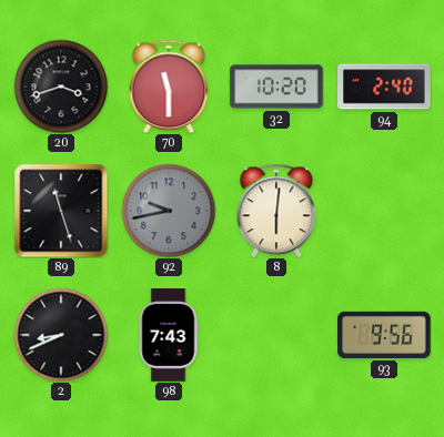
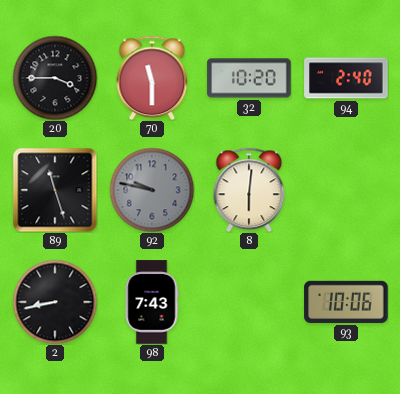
20: 3:42 -> 3:45 (55, 78)
92: 9:43 -> 9:47 (152, 190)
2: 8:41 -> 8:43 (55, 302)
93: 9:56 -> 10:06 (346, 302)
